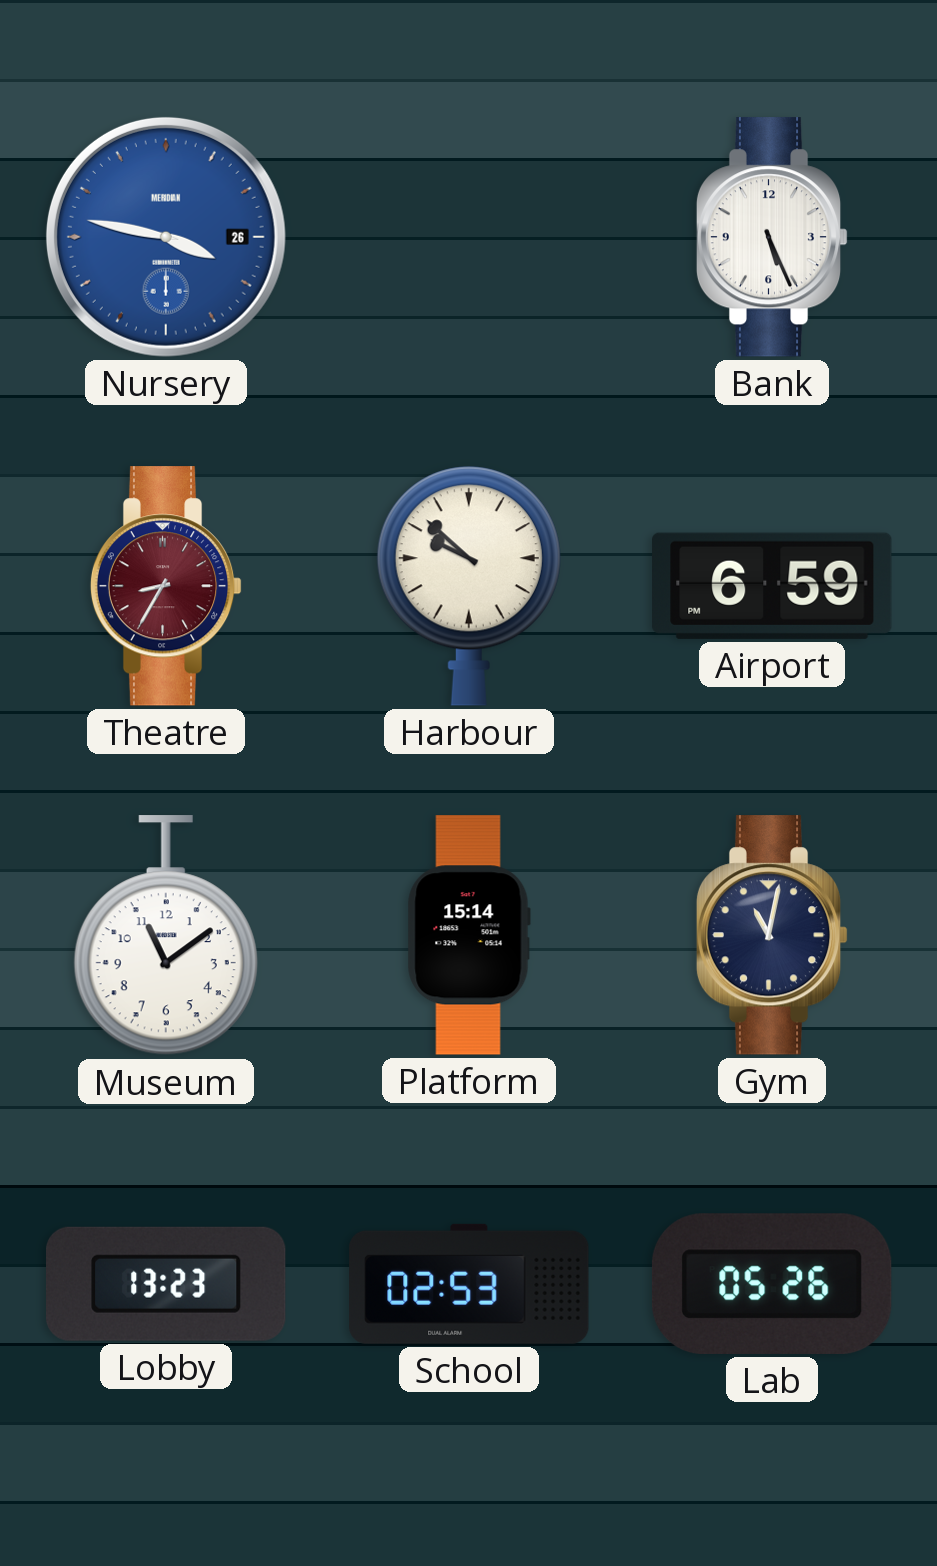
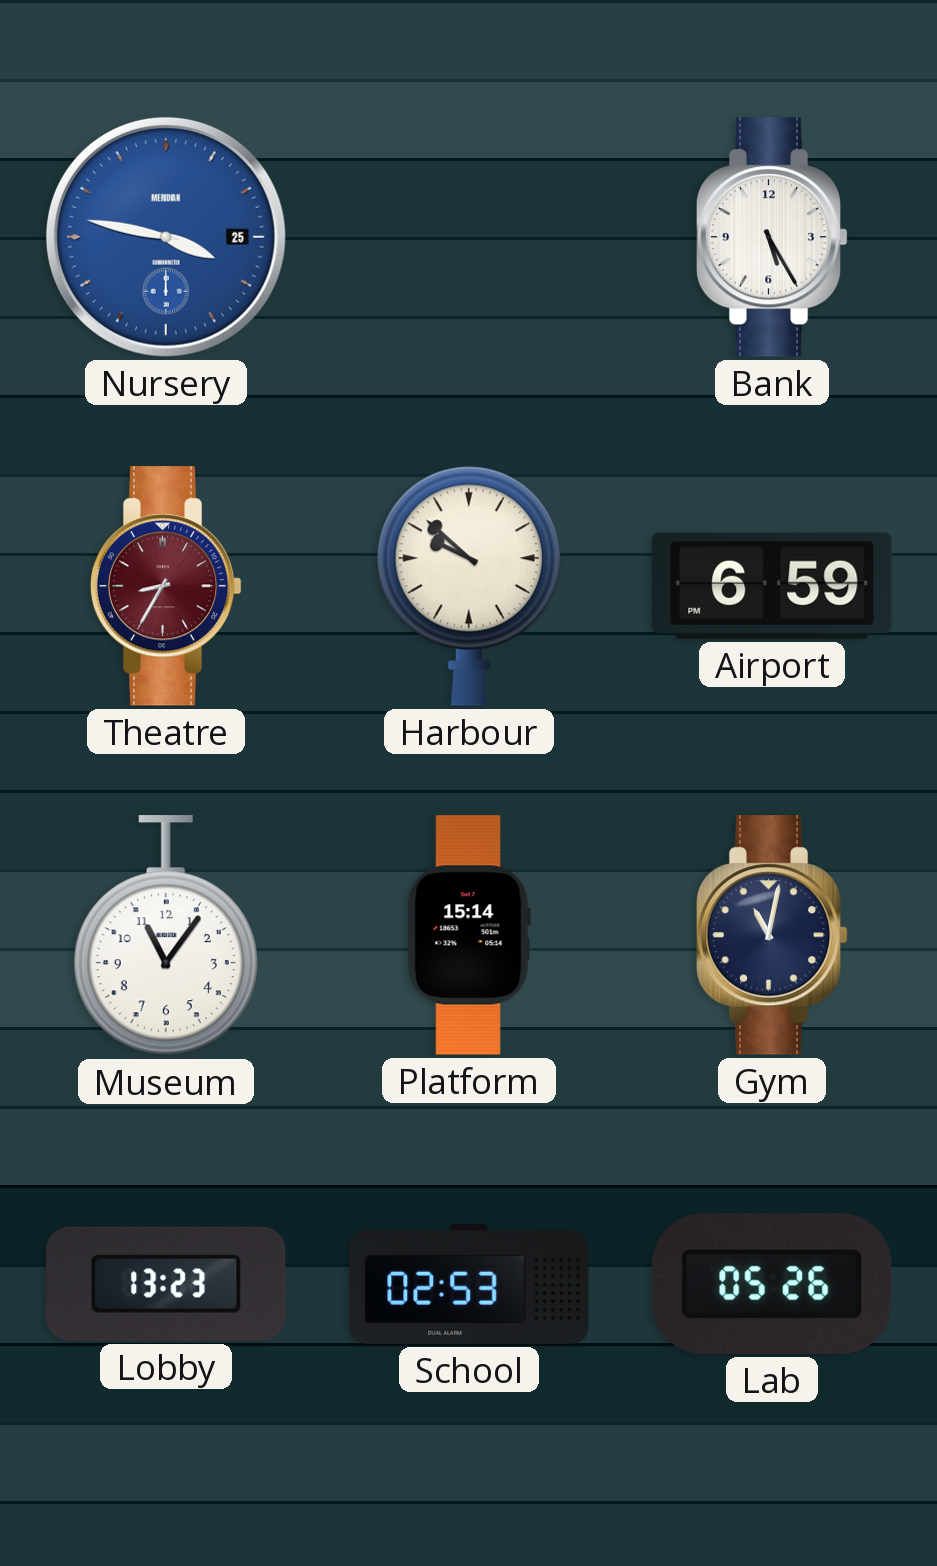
Nursery date: 26 -> 25 (166, 237)
Bank: 5:26 -> 5:25 (772, 237)
Museum: 11:09 -> 11:06 (166, 936)
